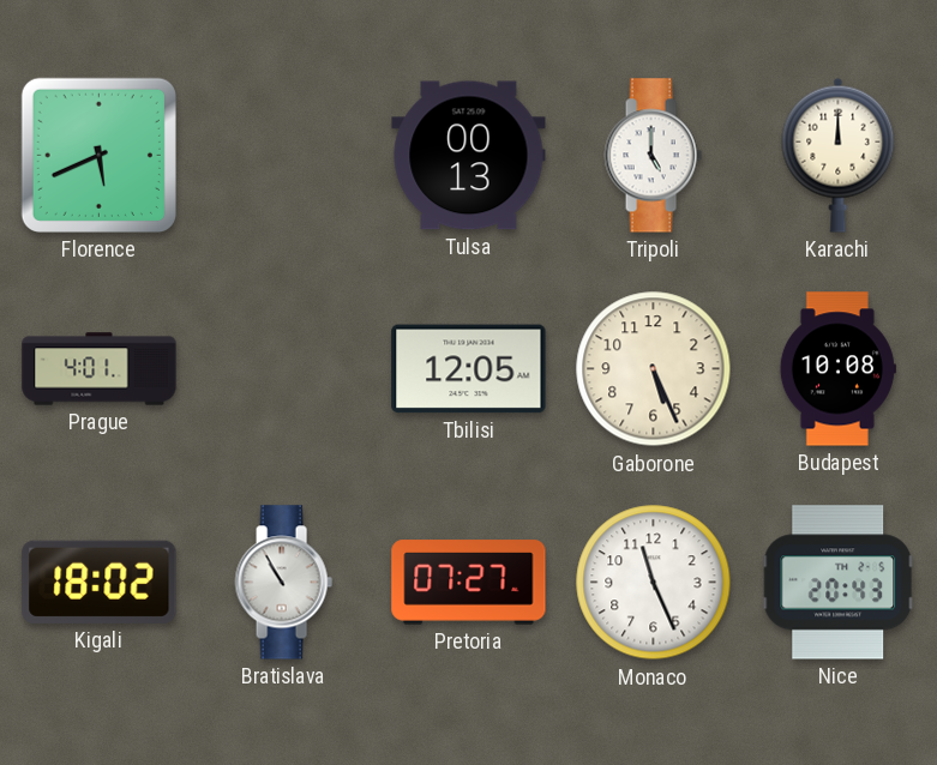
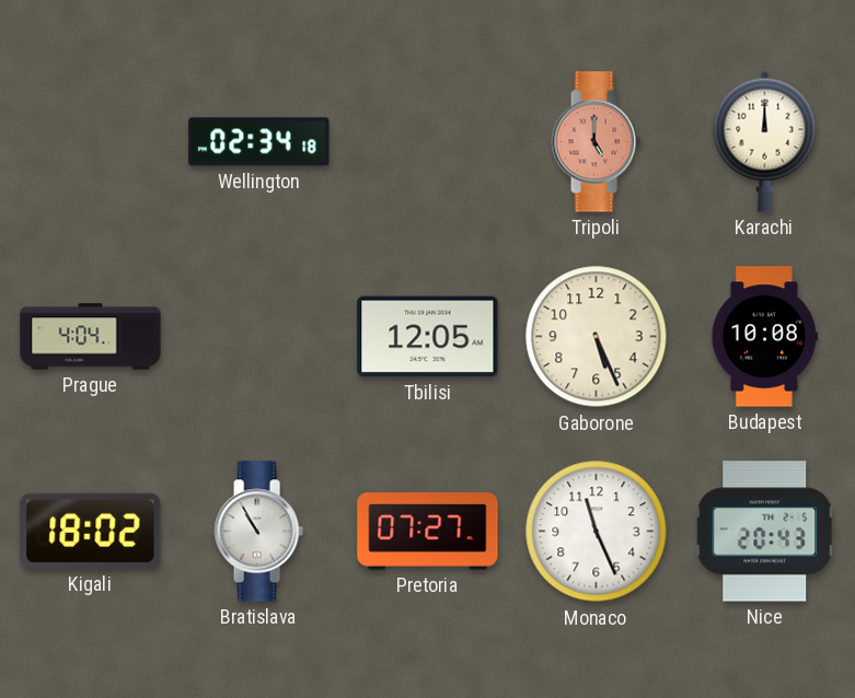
Florence: 5:41 -> none (98, 155)
Wellington: none -> 02:34 (259, 142)
Tulsa: 00:13 -> none (469, 156)
Tripoli dial: white -> salmon (596, 142)
Prague: 4:01 -> 4:04 (91, 337)
